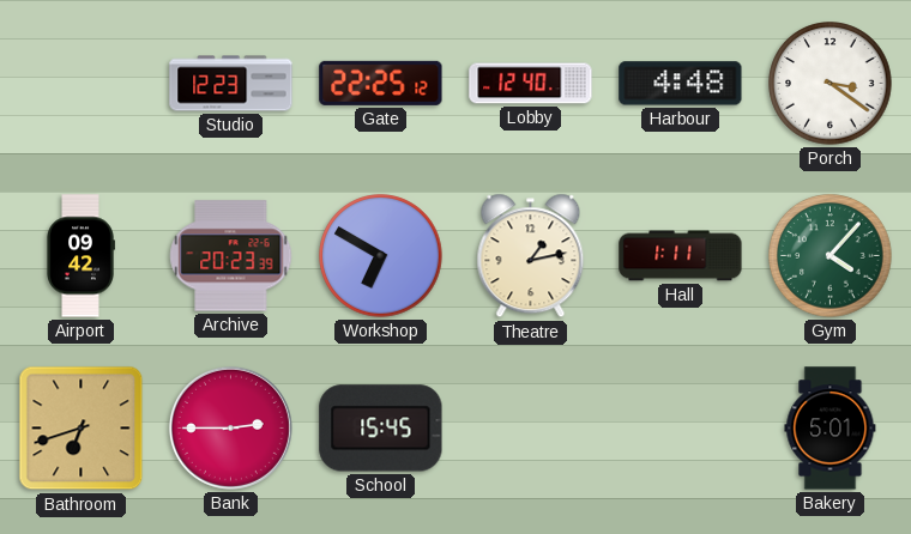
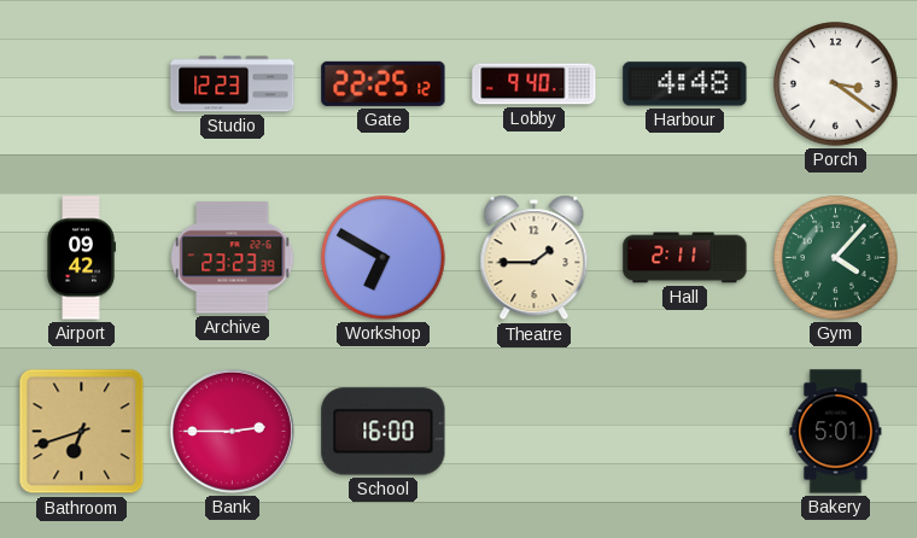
Lobby: 12:40 -> 9:40 (535, 84)
Archive: 20:23 -> 23:23 (233, 258)
Theatre: 1:13 -> 1:45 (535, 258)
Hall: 1:11 -> 2:11 (685, 258)
School: 15:45 -> 16:00 (384, 432)
